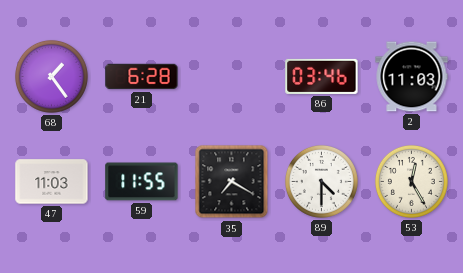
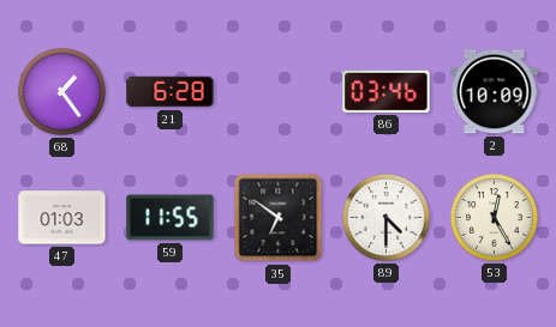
2: 11:03 -> 10:09 (495, 92)
47: 11:03 -> 01:03 (62, 218)
35: 7:20 -> 6:51 (279, 218)
